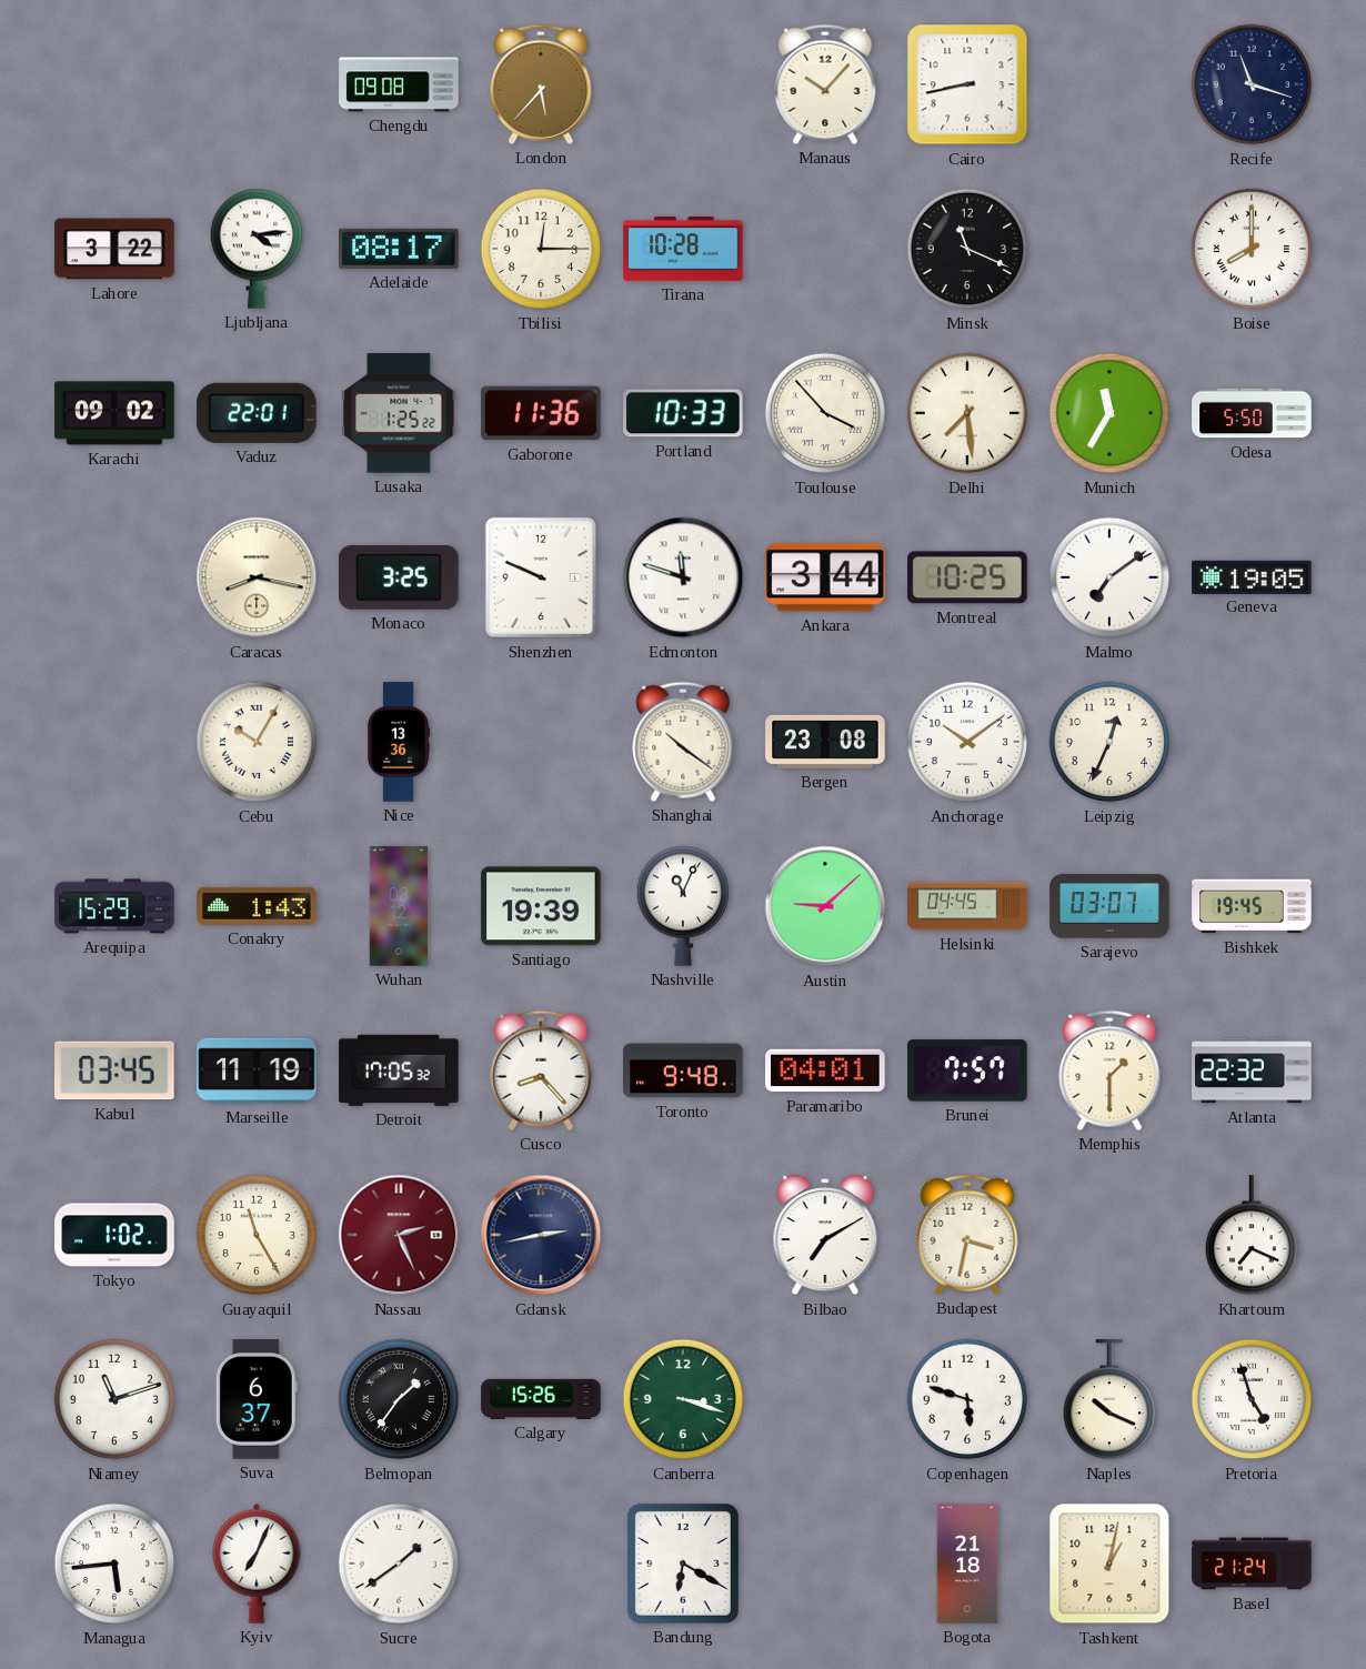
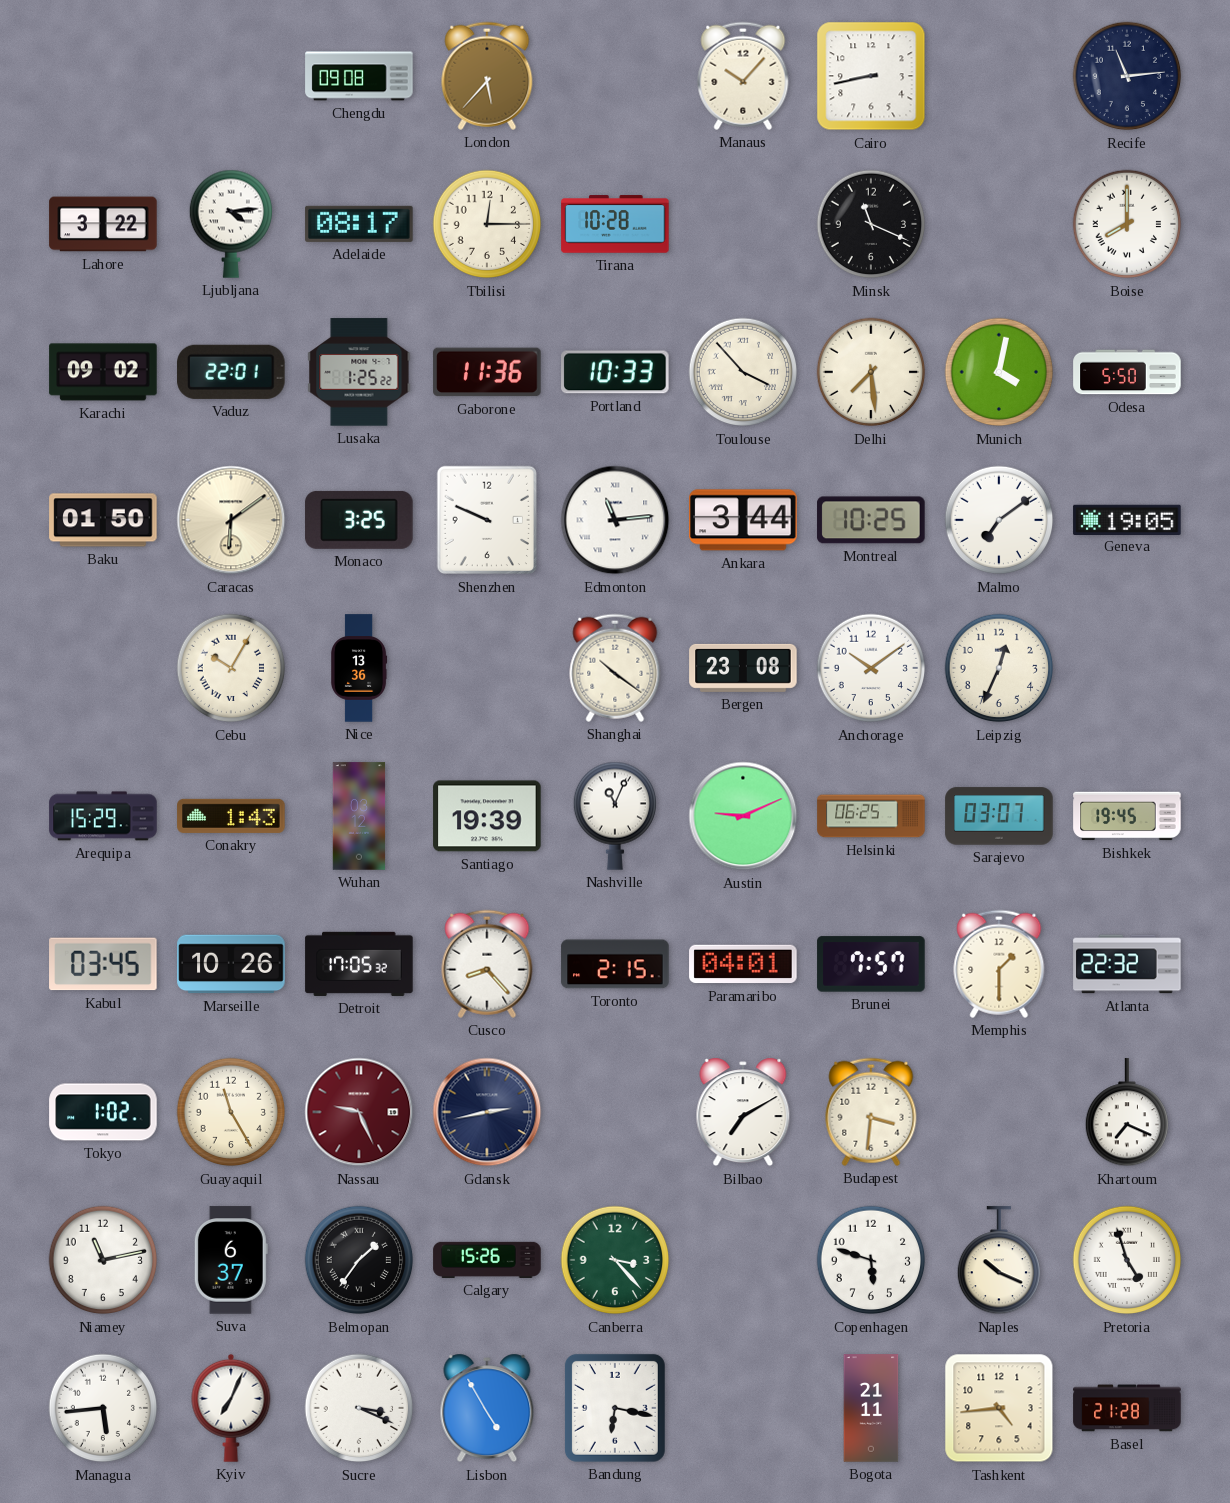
Recife: 11:18 -> 11:14 (1127, 76)
Munich: 11:35 -> 4:02 (999, 372)
Baku: none -> 01:50 (103, 520)
Caracas: 8:17 -> 6:09 (231, 520)
Edmonton: 11:48 -> 11:14 (615, 520)
Austin: 9:08 -> 9:11 (743, 816)
Helsinki: 04:45 -> 06:25 (871, 816)
Marseille: 11:19 -> 10:26 (231, 964)
Toronto: 9:48 -> 2:15 (615, 964)
Nassau: 2:26 -> 9:26 (359, 1112)
Budapest: 3:32 -> 3:31 (871, 1112)
Niamey: 11:12 -> 11:13 (103, 1260)
Canberra: 3:18 -> 3:23 (615, 1260)
Sucre: 1:39 -> 3:19 (359, 1408)
Lisbon: none -> 4:55 (487, 1408)
Bandung: 6:20 -> 6:17 (615, 1408)
Bogota: 21:18 -> 21:11 (871, 1408)
Tashkent: 1:02 -> 4:44 (999, 1408)
Basel: 21:24 -> 21:28 (1127, 1408)
